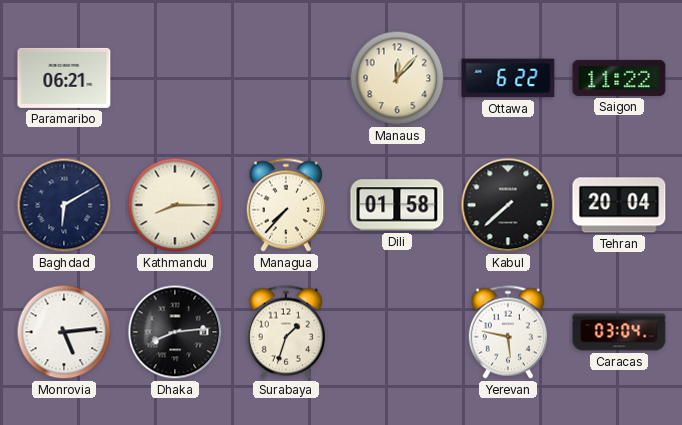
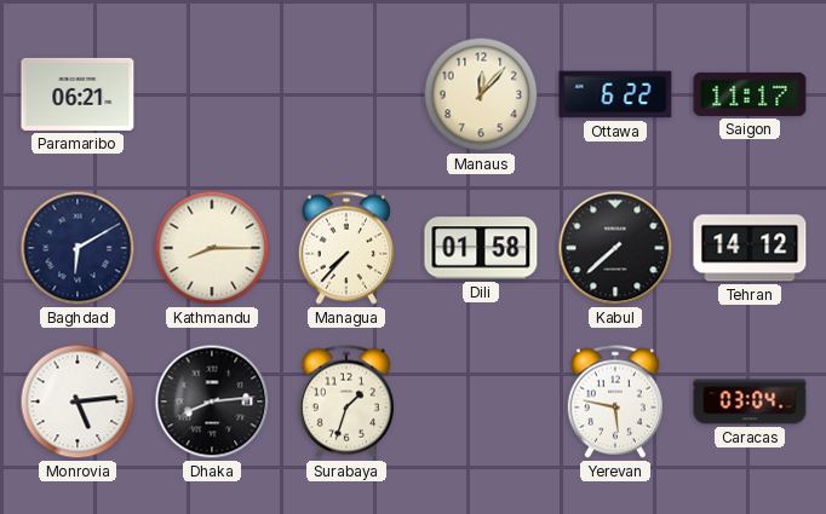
Saigon: 11:22 -> 11:17 (750, 94)
Tehran: 20:04 -> 14:12 (750, 248)
